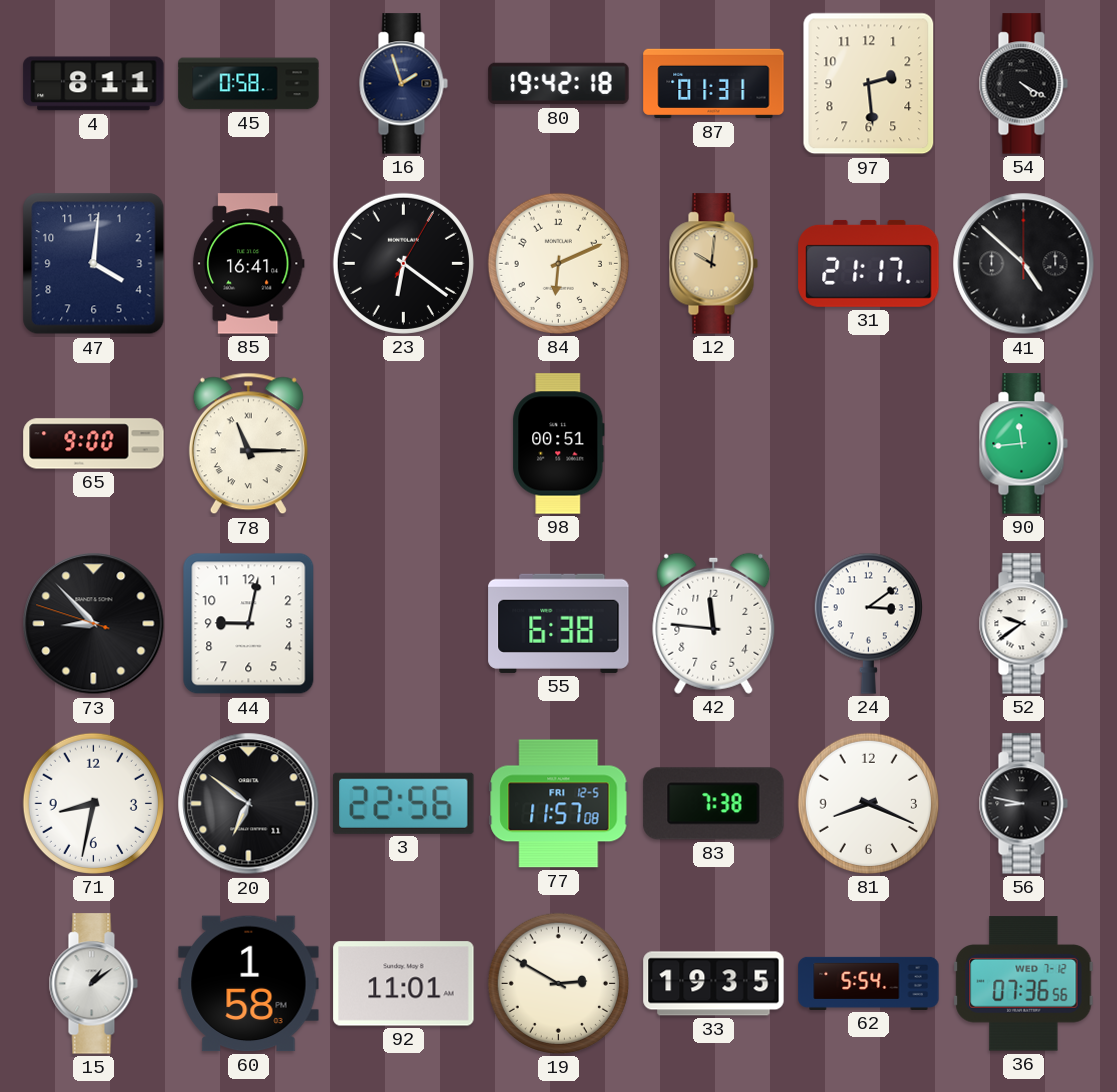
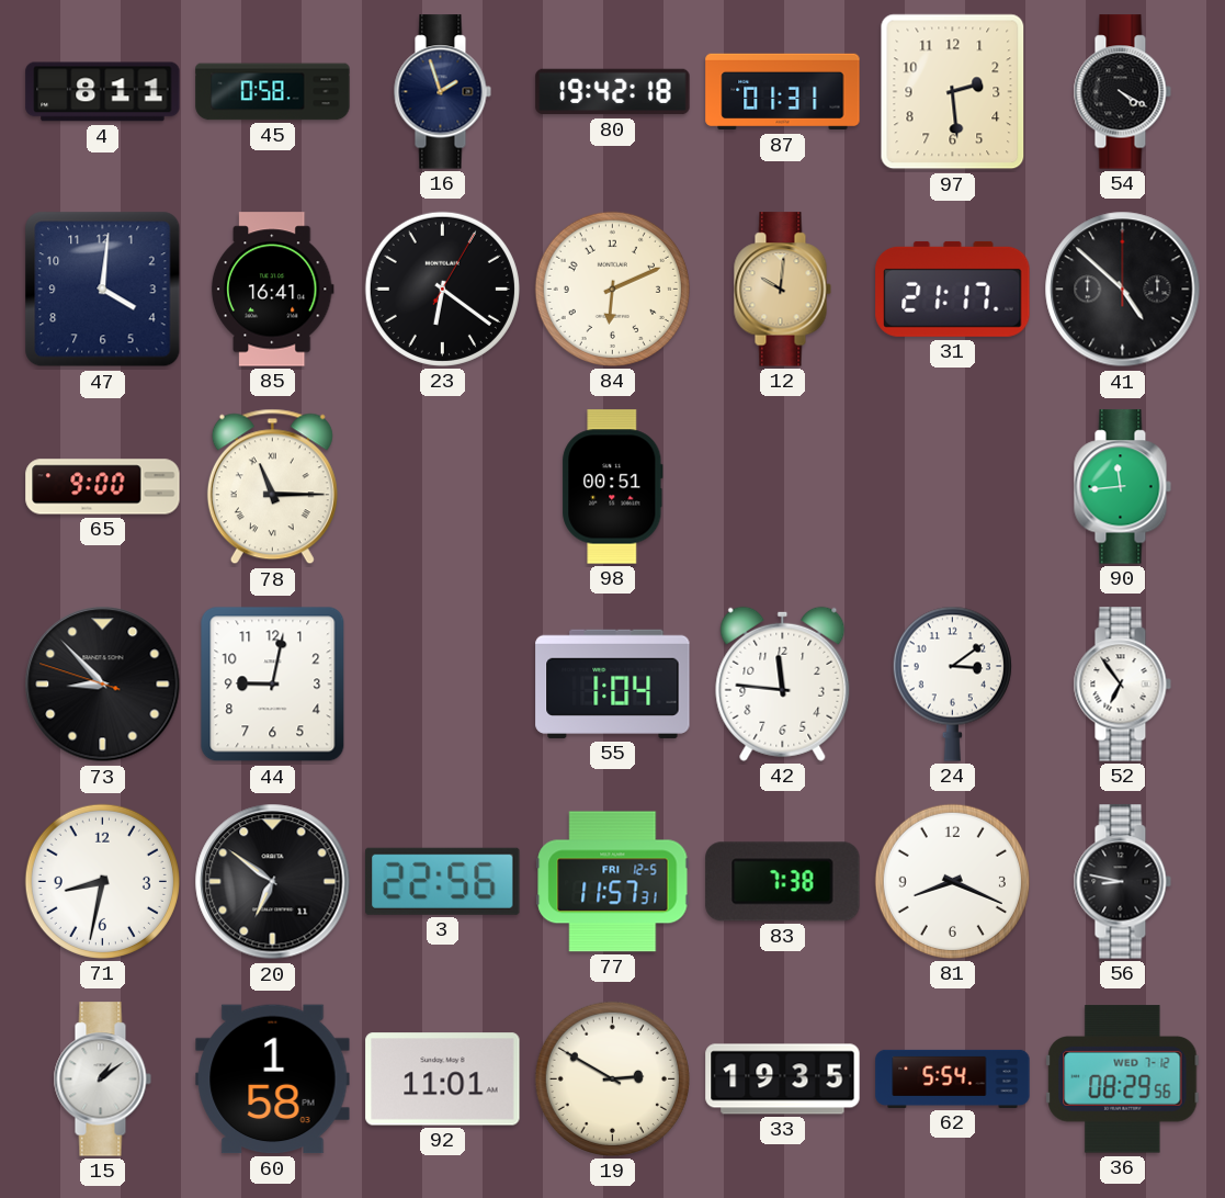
55: 6:38 -> 1:04 (613, 683)
52: 9:39 -> 6:54 (1122, 685)
77: 11:57:08 -> 11:57:31 (613, 882)
36: 07:36 -> 08:29 (1123, 1080)
